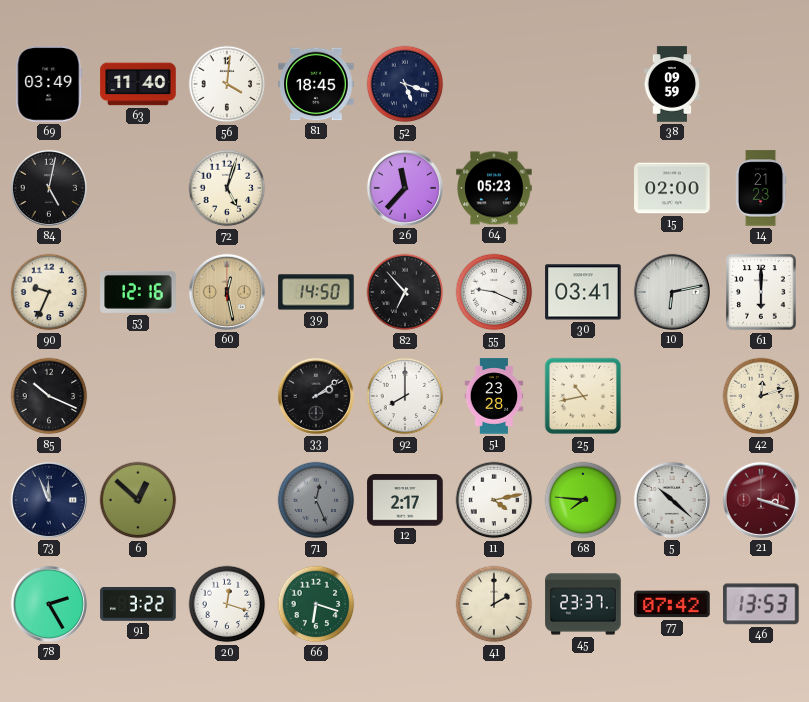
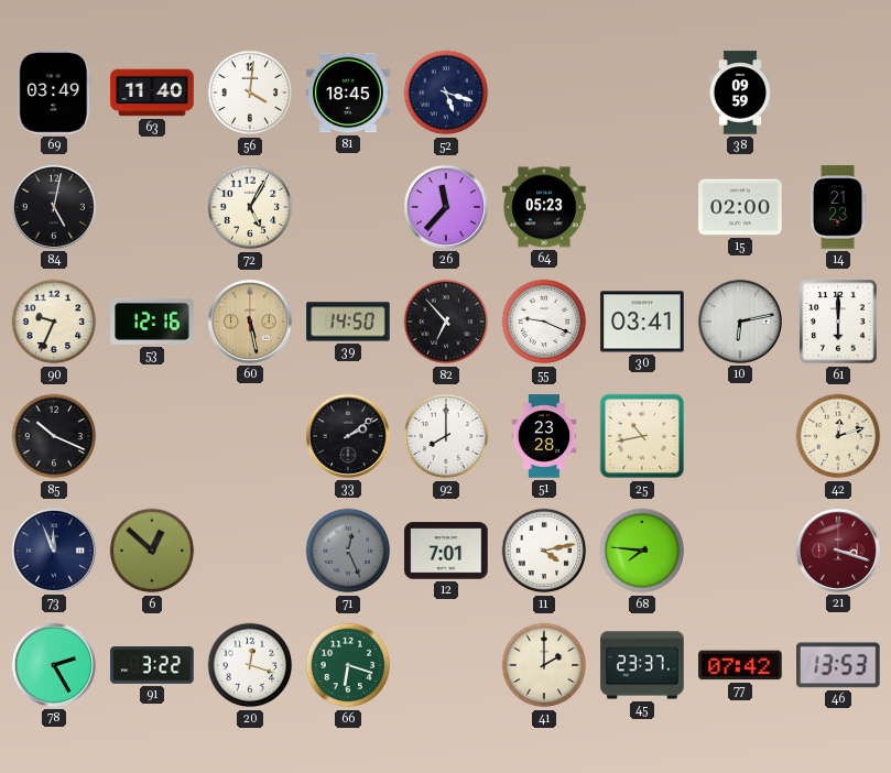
72: 5:03 -> 5:05 (250, 207)
60: 12:28 -> 5:28 (250, 322)
12: 2:17 -> 7:01 (446, 551)
5: 10:22 -> none (672, 500)
